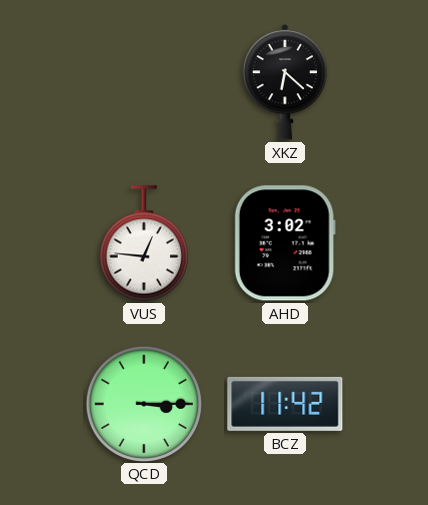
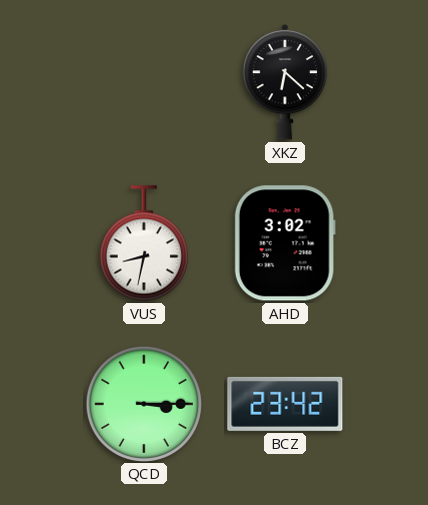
VUS: 12:46 -> 8:32 (144, 243)
BCZ: 11:42 -> 23:42 (285, 404)
